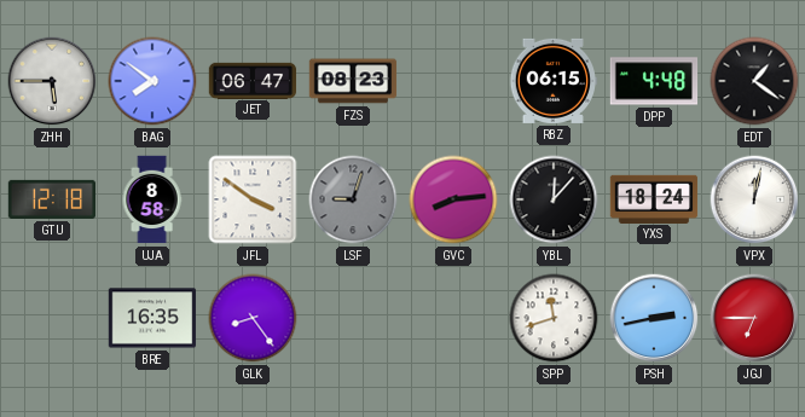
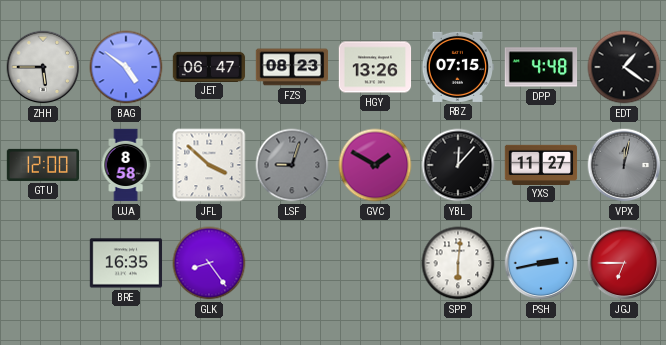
BAG: 7:51 -> 4:51 (126, 67)
HGY: none -> 13:26 (375, 67)
RBZ: 06:15 -> 07:15 (458, 67)
GTU: 12:18 -> 12:00 (43, 165)
JFL: 3:51 -> 3:52 (209, 165)
GVC: 8:14 -> 1:50 (375, 165)
YXS: 18:24 -> 11:27 (541, 164)
VPX dial: white -> grey (624, 165)
SPP: 11:42 -> 6:01 (458, 263)
